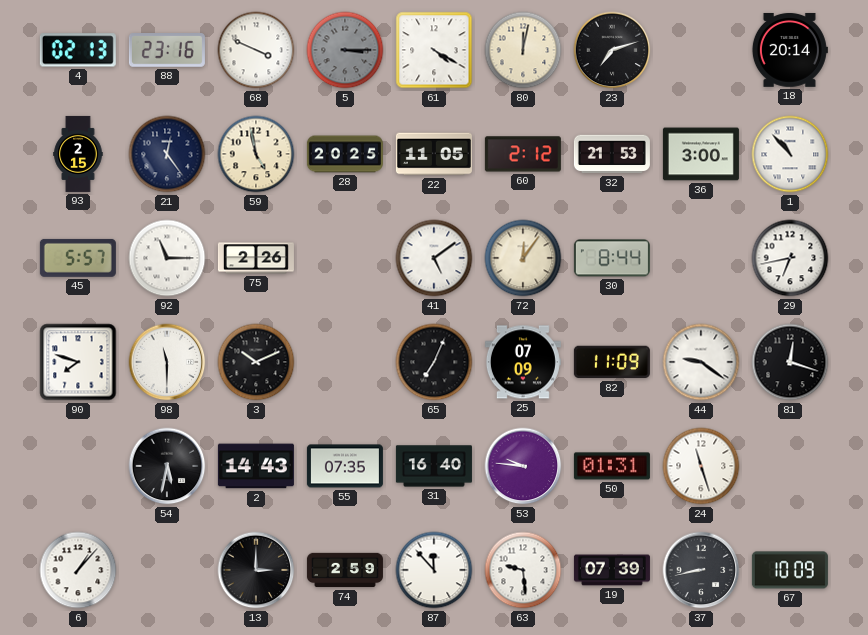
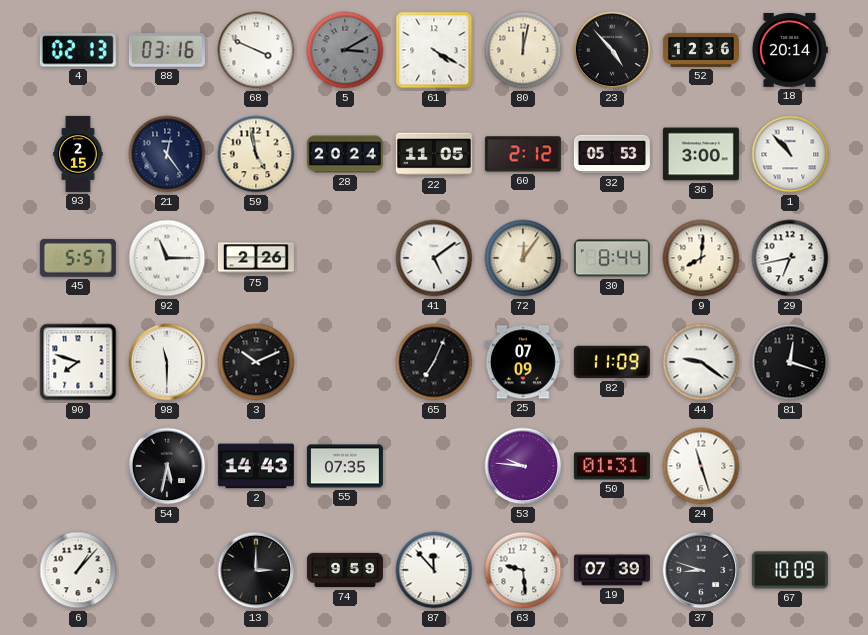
88: 23:16 -> 03:16 (167, 51)
5: 3:15 -> 3:10 (345, 50)
23: 7:12 -> 4:53 (612, 50)
52: none -> 12:36 (701, 50)
28: 20:25 -> 20:24 (345, 154)
32: 21:53 -> 05:53 (612, 154)
9: none -> 8:01 (701, 258)
31: 16:40 -> none (434, 466)
74: 2:59 -> 9:59 (345, 570)
37: 8:43 -> 8:48 (701, 570)
